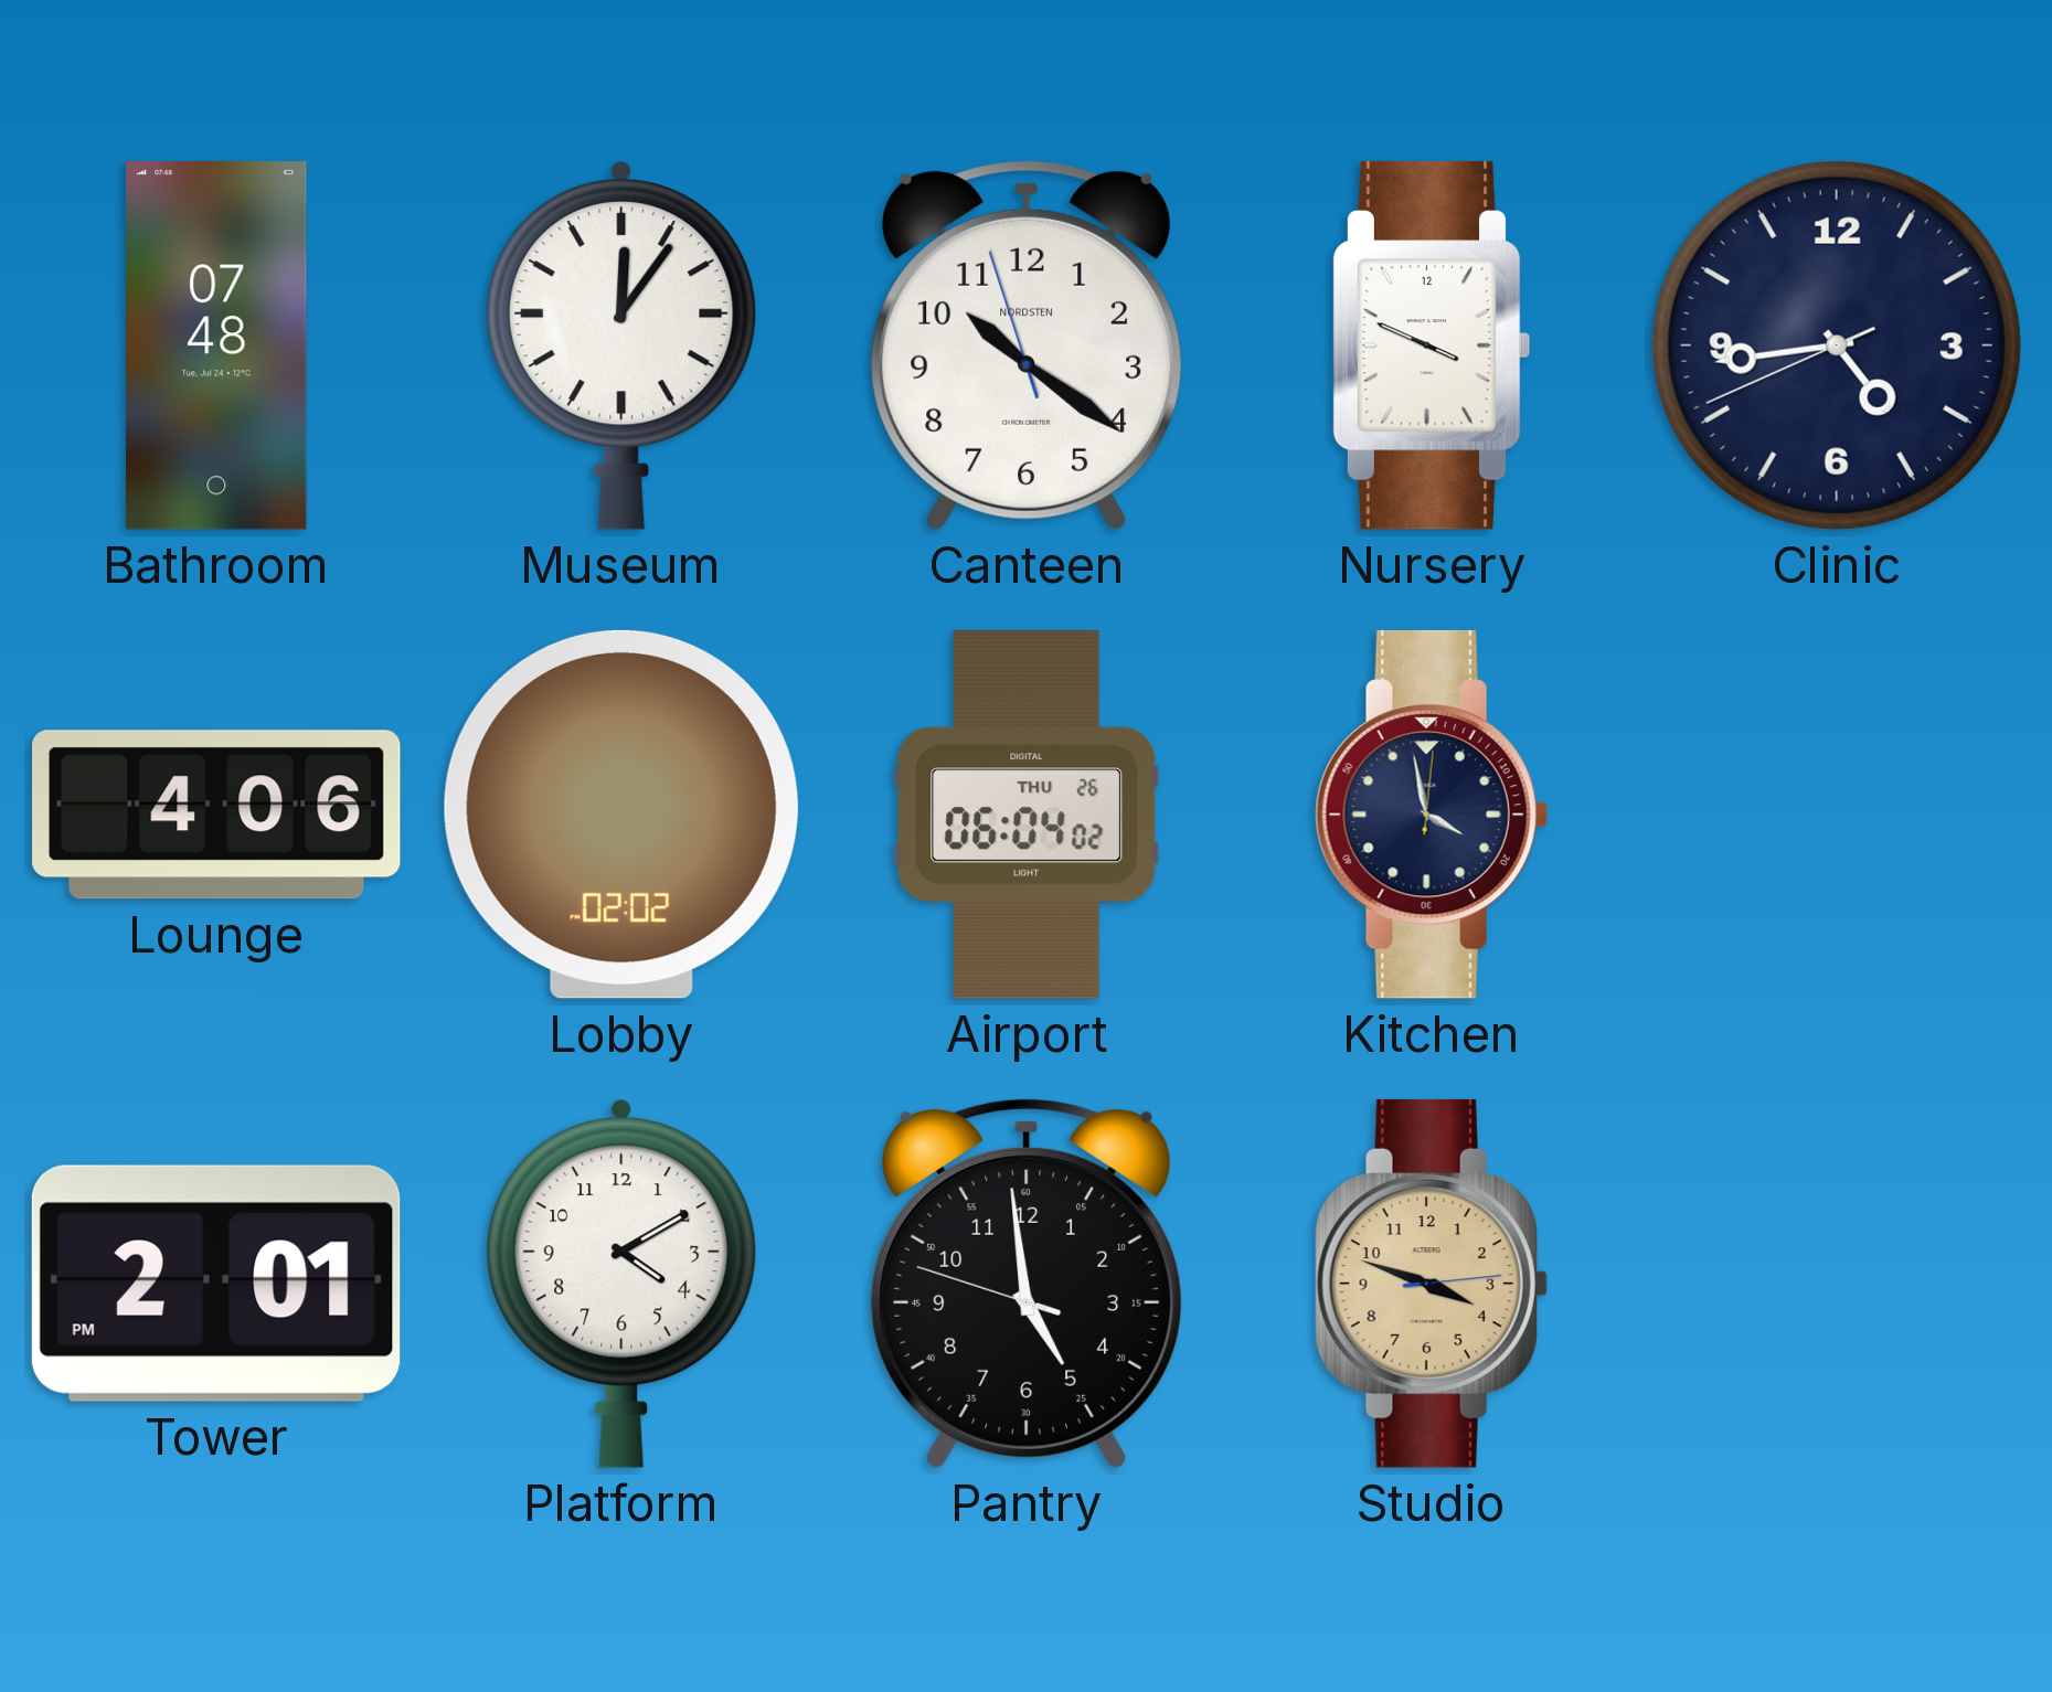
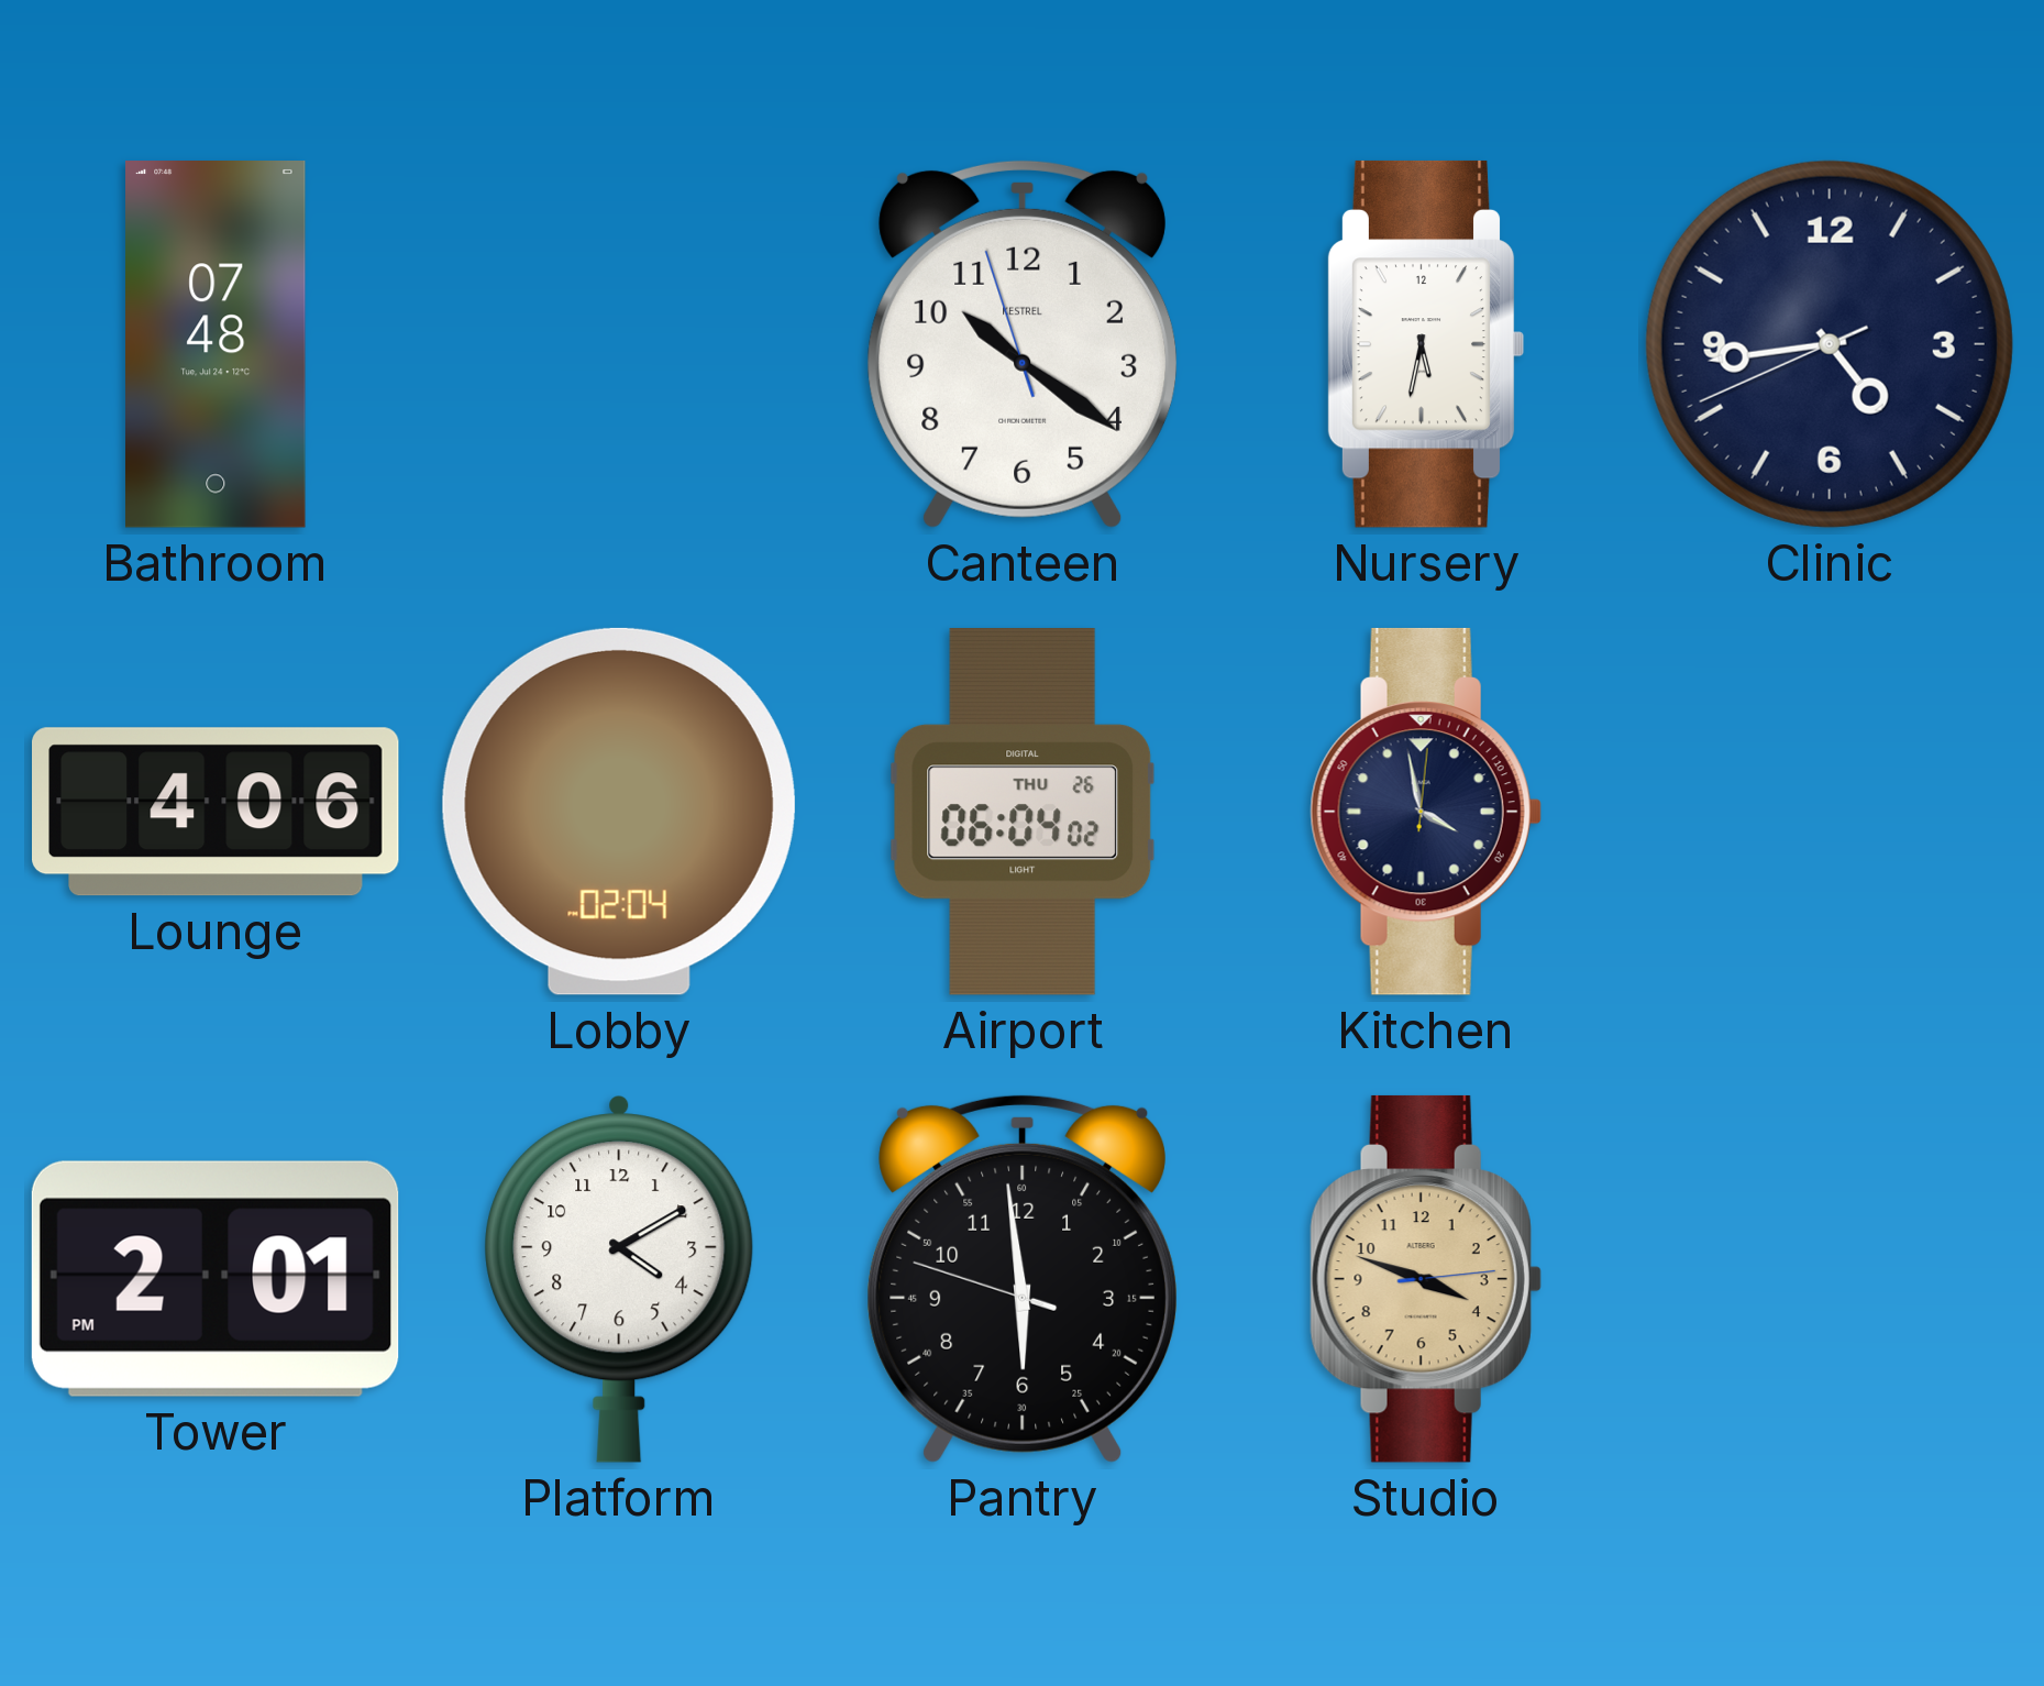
Museum: 12:06 -> none (621, 345)
Canteen brand: NORDSTEN -> KESTREL (1023, 343)
Nursery: 3:49 -> 5:32 (1426, 344)
Lobby: 02:02 -> 02:04 (619, 812)
Pantry: 4:58 -> 5:58 (1023, 1278)
